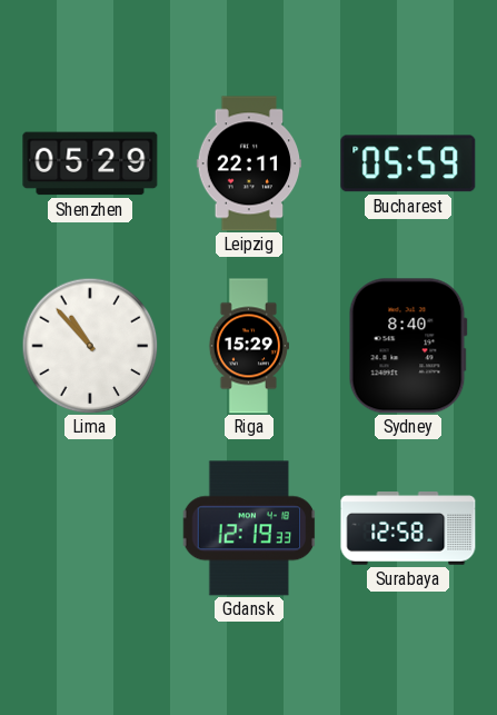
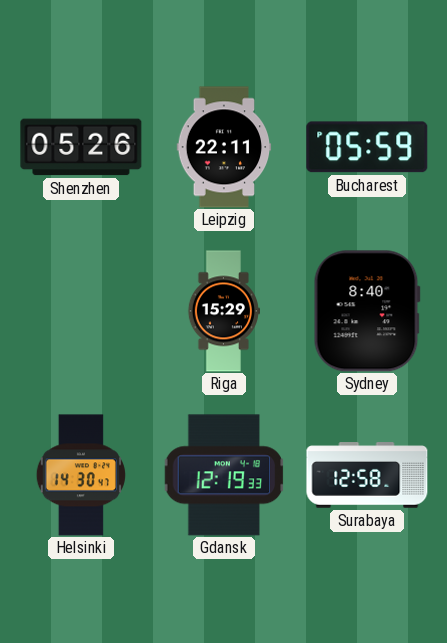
Shenzhen: 05:29 -> 05:26 (81, 147)
Lima: 10:53 -> none (90, 346)
Helsinki: none -> 14:30 (81, 475)
